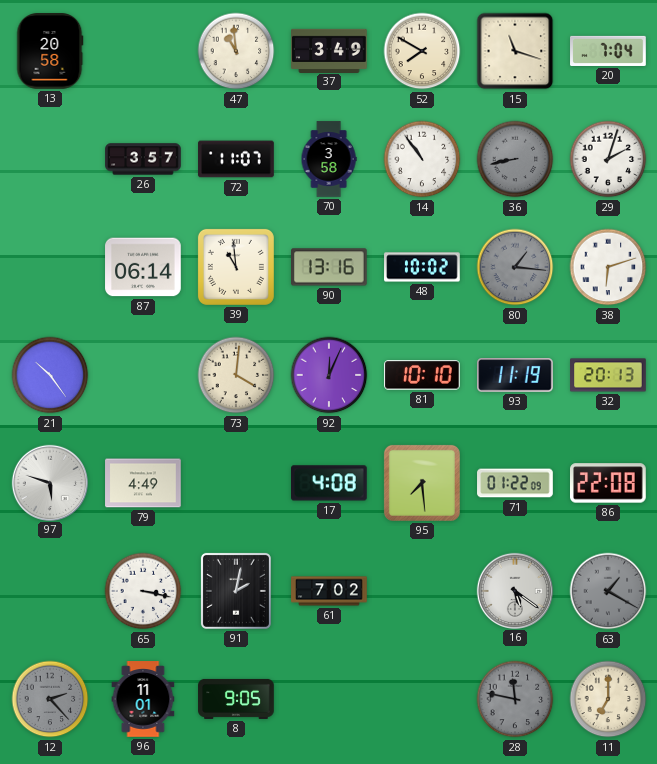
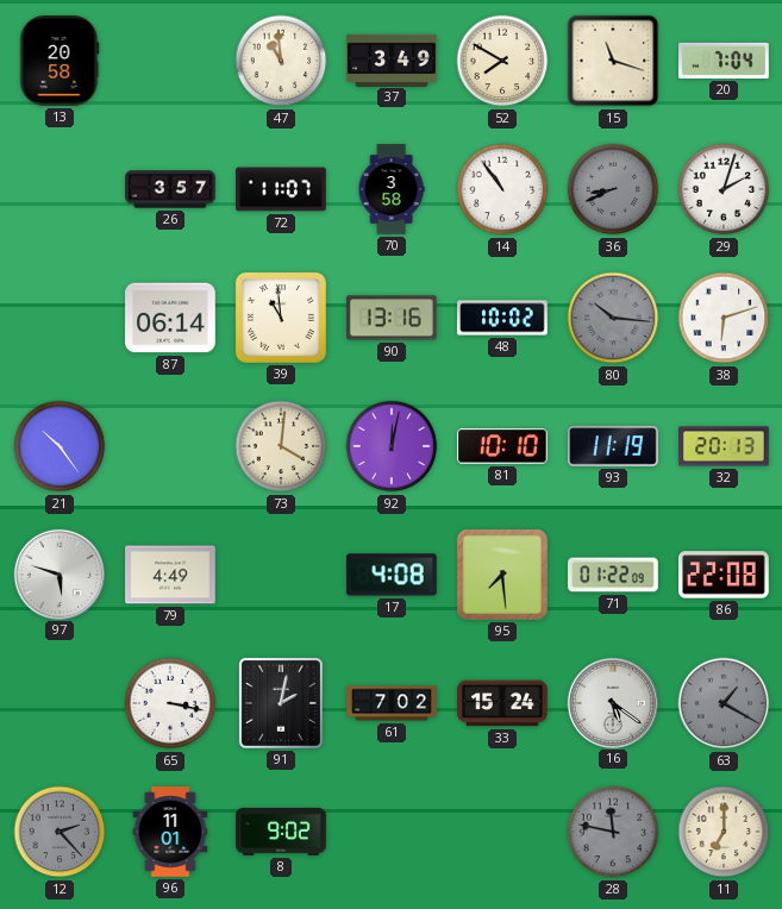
36: 8:43 -> 8:41 (613, 189)
80: 1:16 -> 10:16 (613, 318)
92: 12:04 -> 12:02 (392, 446)
33: none -> 15:24 (502, 703)
8: 9:05 -> 9:02 (281, 832)
